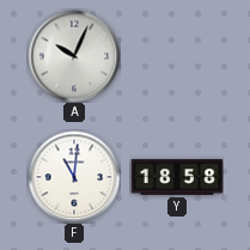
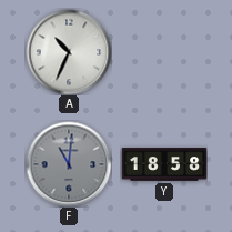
A: 10:04 -> 10:34 (69, 52)
F dial: white -> grey (69, 164)
